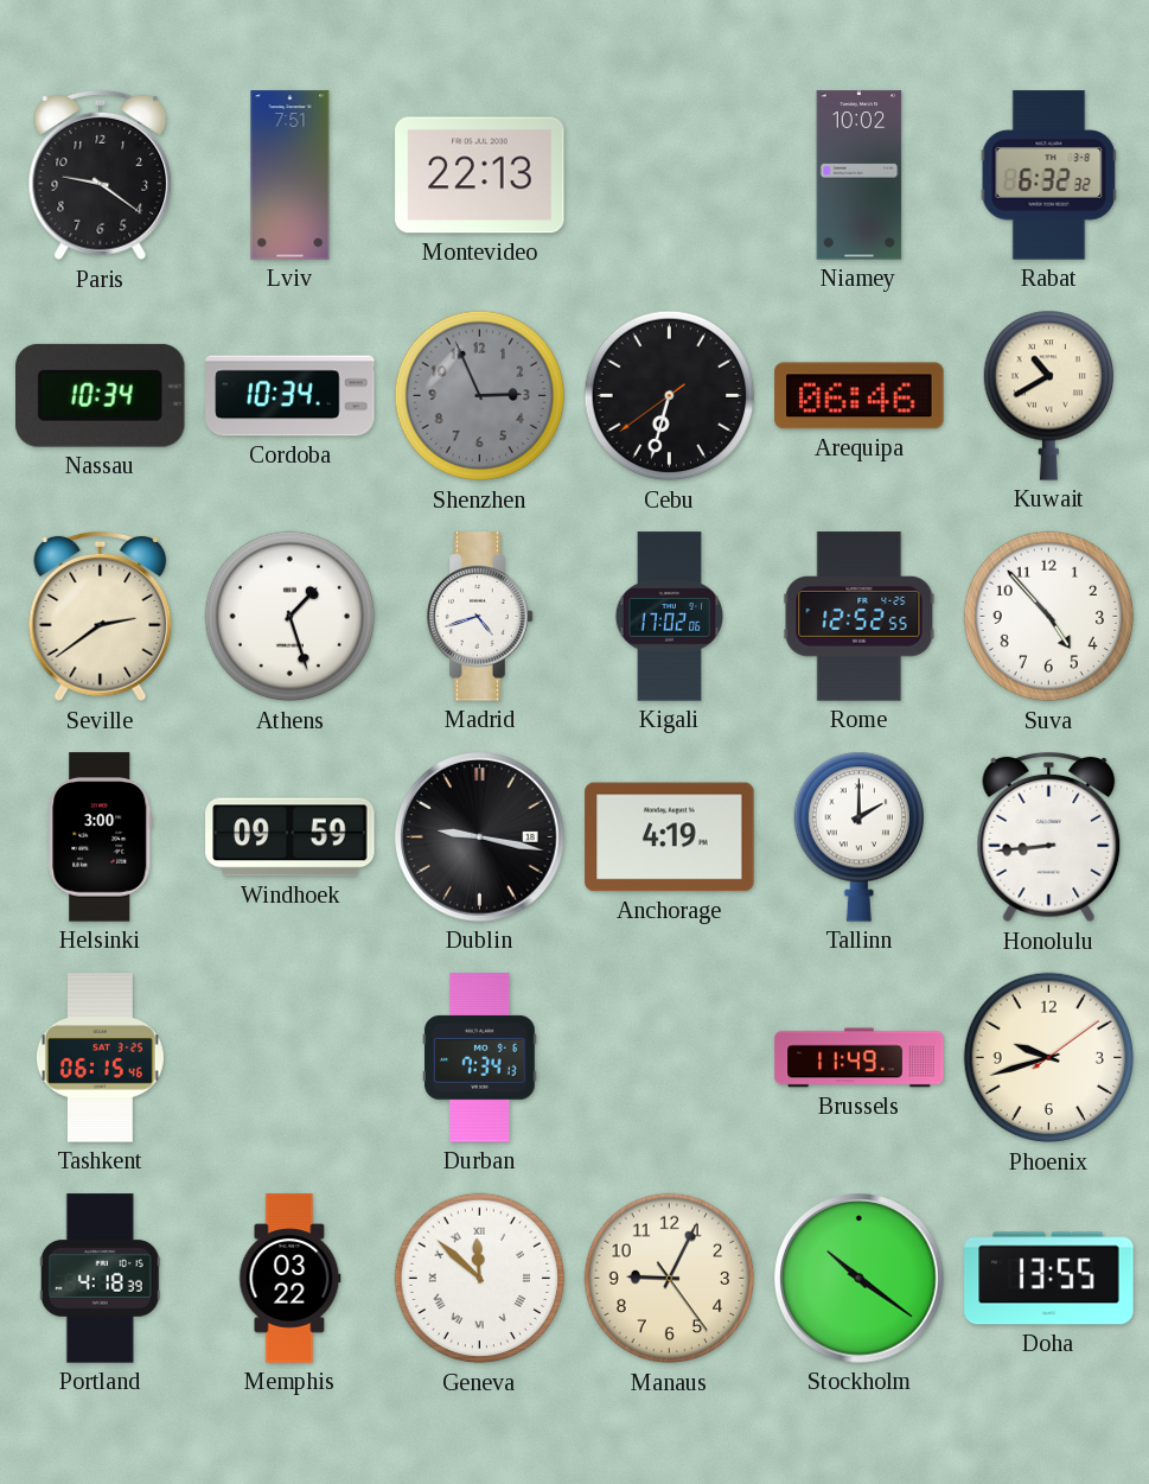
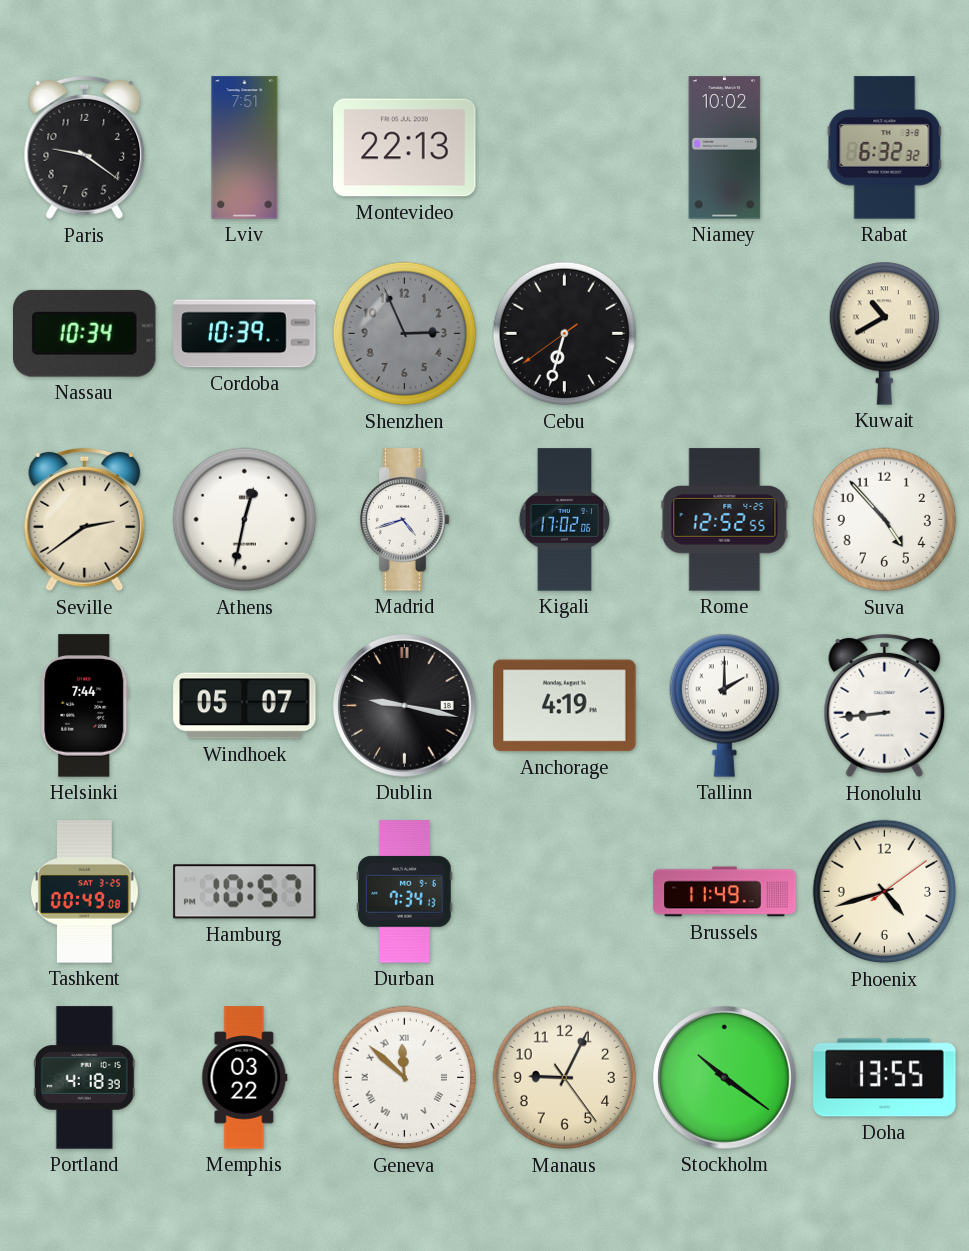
Cordoba: 10:34 -> 10:39 (245, 334)
Arequipa: 06:46 -> none (860, 396)
Athens: 1:27 -> 12:32 (245, 520)
Helsinki: 3:00 -> 7:44 (85, 706)
Windhoek: 09:59 -> 05:07 (245, 706)
Tashkent: 06:15 -> 00:49 (84, 892)
Hamburg: none -> 10:57 (245, 892)
Phoenix: 9:42 -> 4:42 (885, 892)
